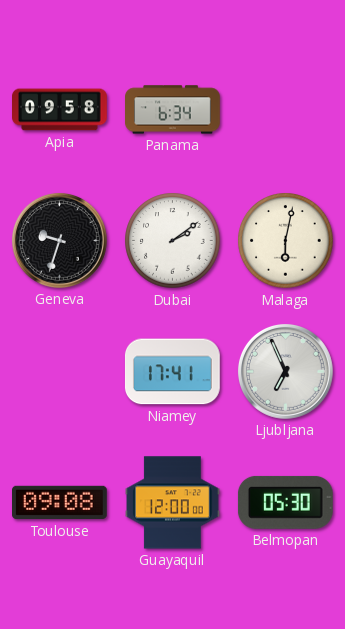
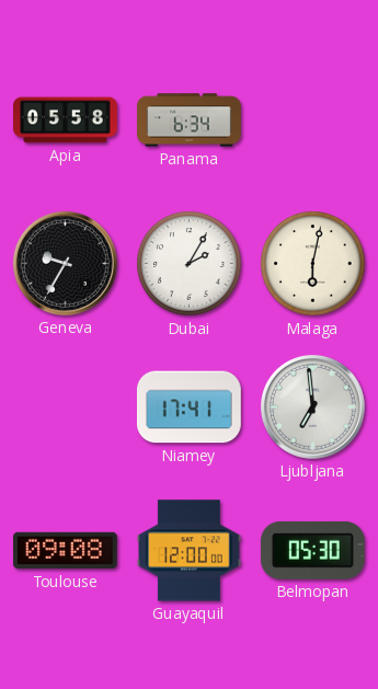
Apia: 09:58 -> 05:58 (66, 120)
Geneva: 9:33 -> 9:35 (65, 263)
Dubai: 2:09 -> 2:05 (190, 264)
Ljubljana: 6:56 -> 6:59 (312, 406)
